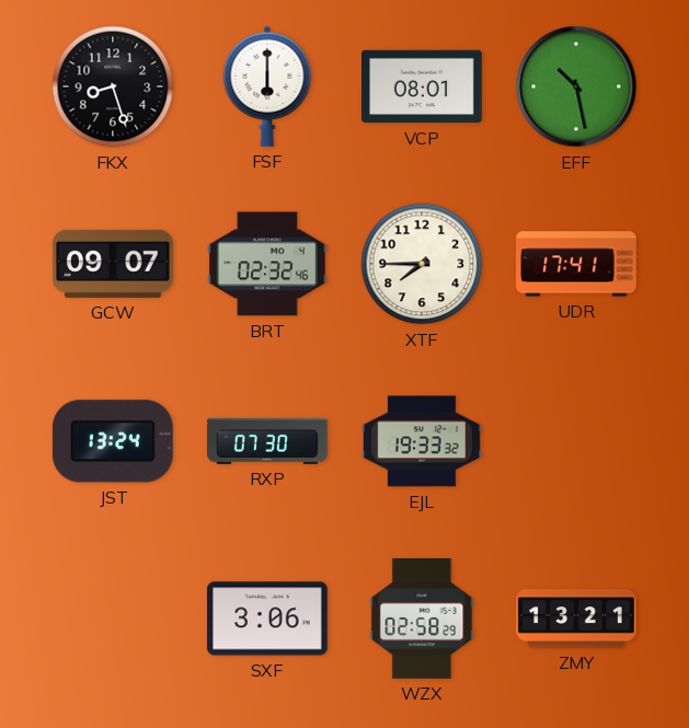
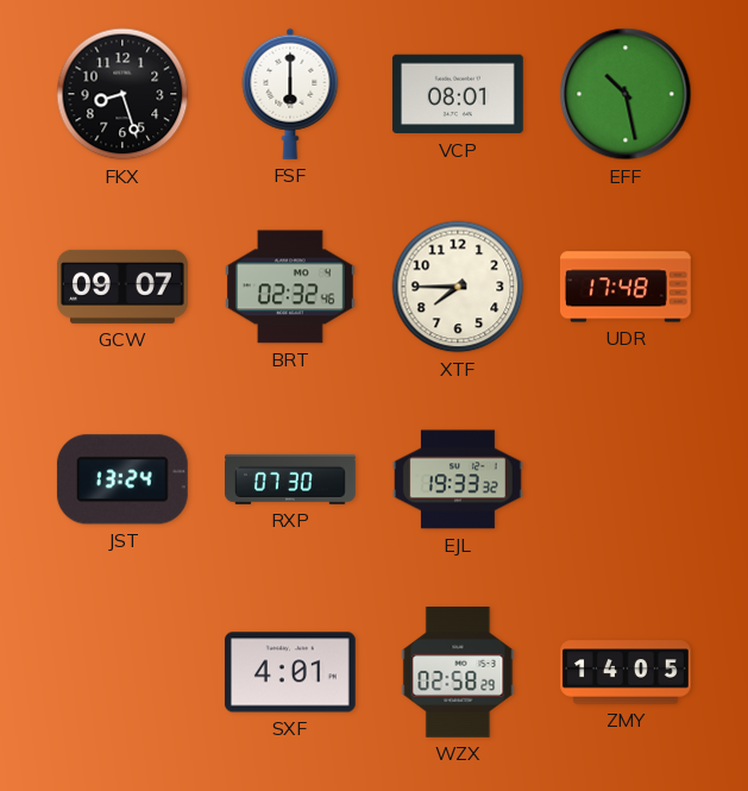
UDR: 17:41 -> 17:48 (627, 287)
SXF: 3:06 -> 4:01 (290, 672)
ZMY: 13:21 -> 14:05 (626, 672)
